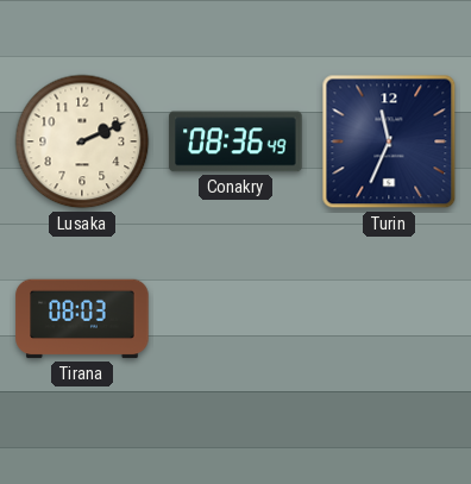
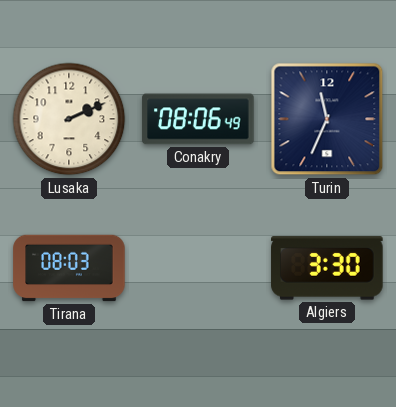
Conakry: 08:36 -> 08:06 (198, 119)
Algiers: none -> 3:30 (327, 268)
